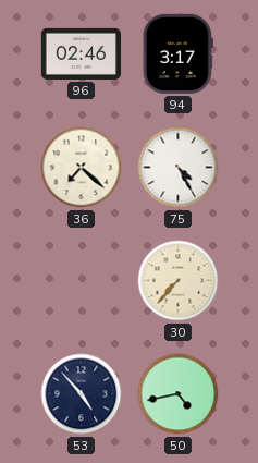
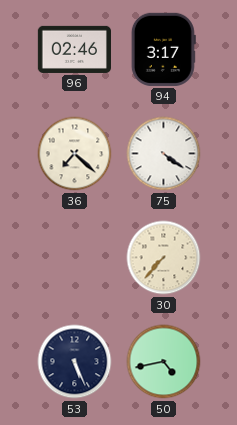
75: 4:25 -> 4:21 (164, 154)
53: 4:53 -> 5:26 (75, 362)
